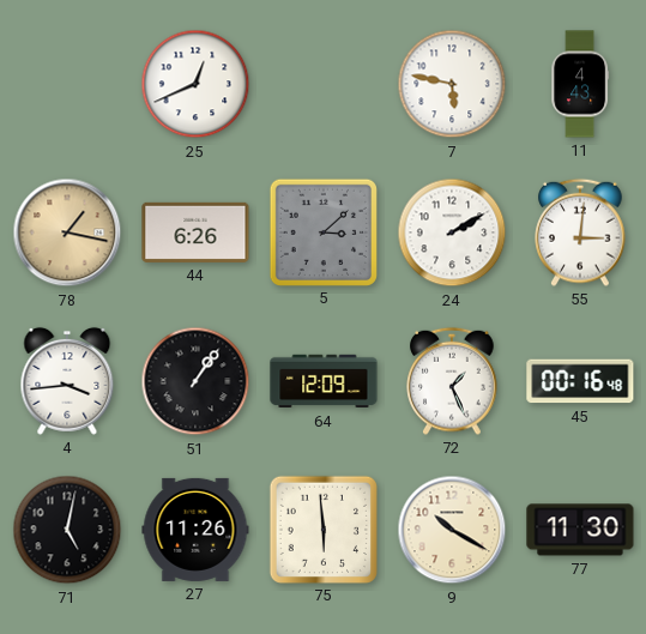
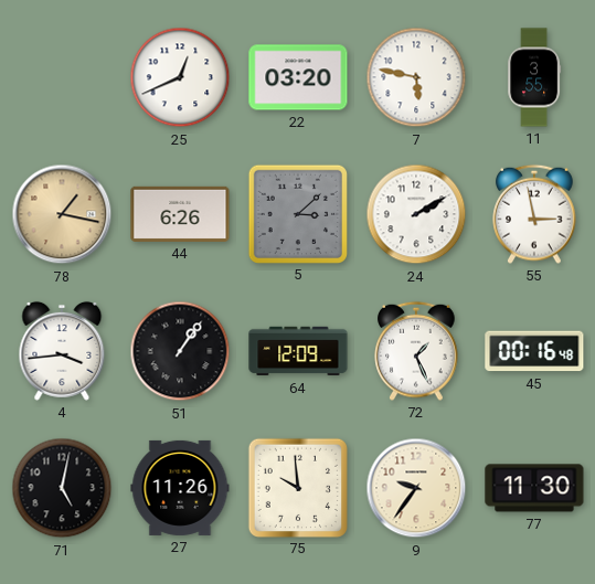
22: none -> 03:20 (298, 77)
11: 4:43 -> 3:55 (534, 77)
55: 3:01 -> 2:58 (534, 214)
75: 5:59 -> 9:59 (297, 487)
9: 10:20 -> 9:36 (416, 488)
